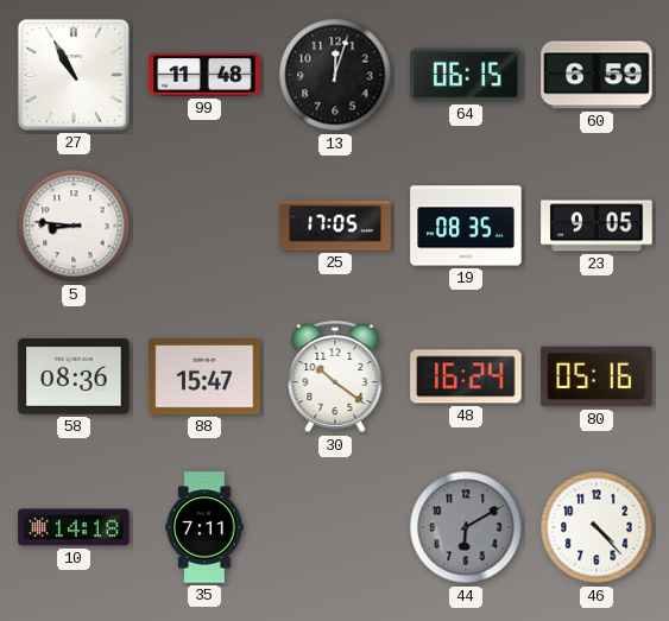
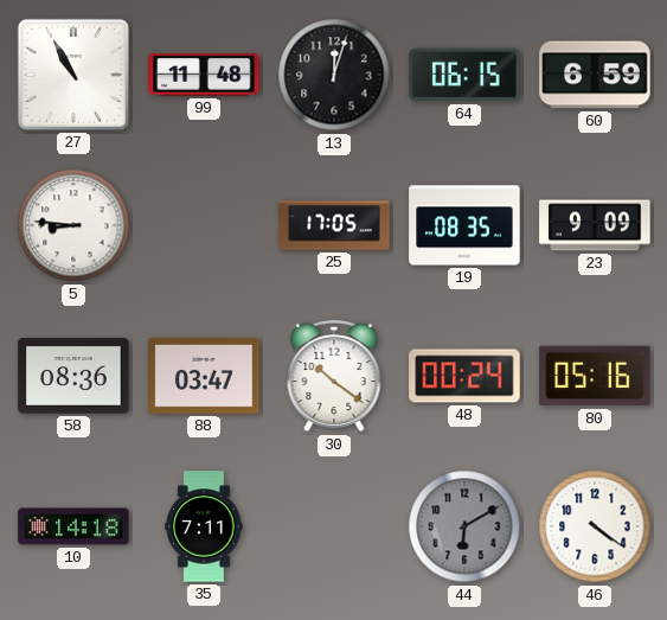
23: 9:05 -> 9:09 (595, 225)
88: 15:47 -> 03:47 (204, 376)
48: 16:24 -> 00:24 (464, 376)
46: 4:23 -> 4:21 (595, 526)
